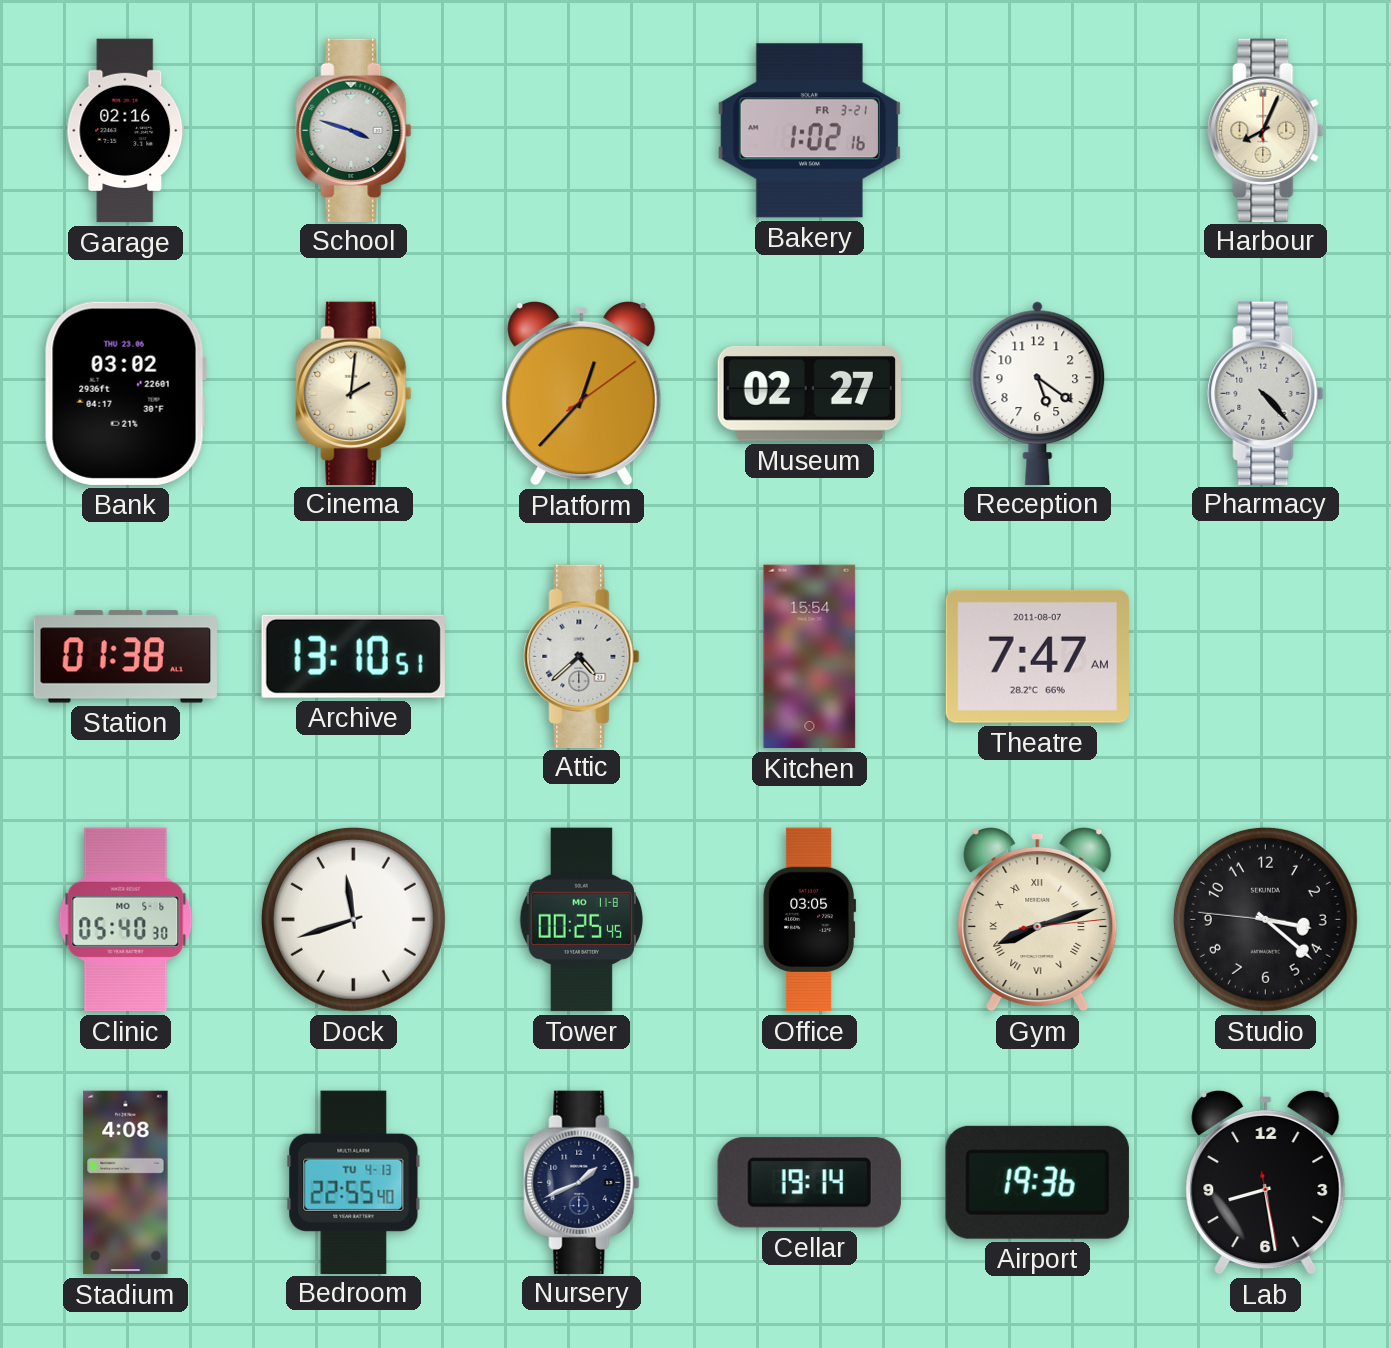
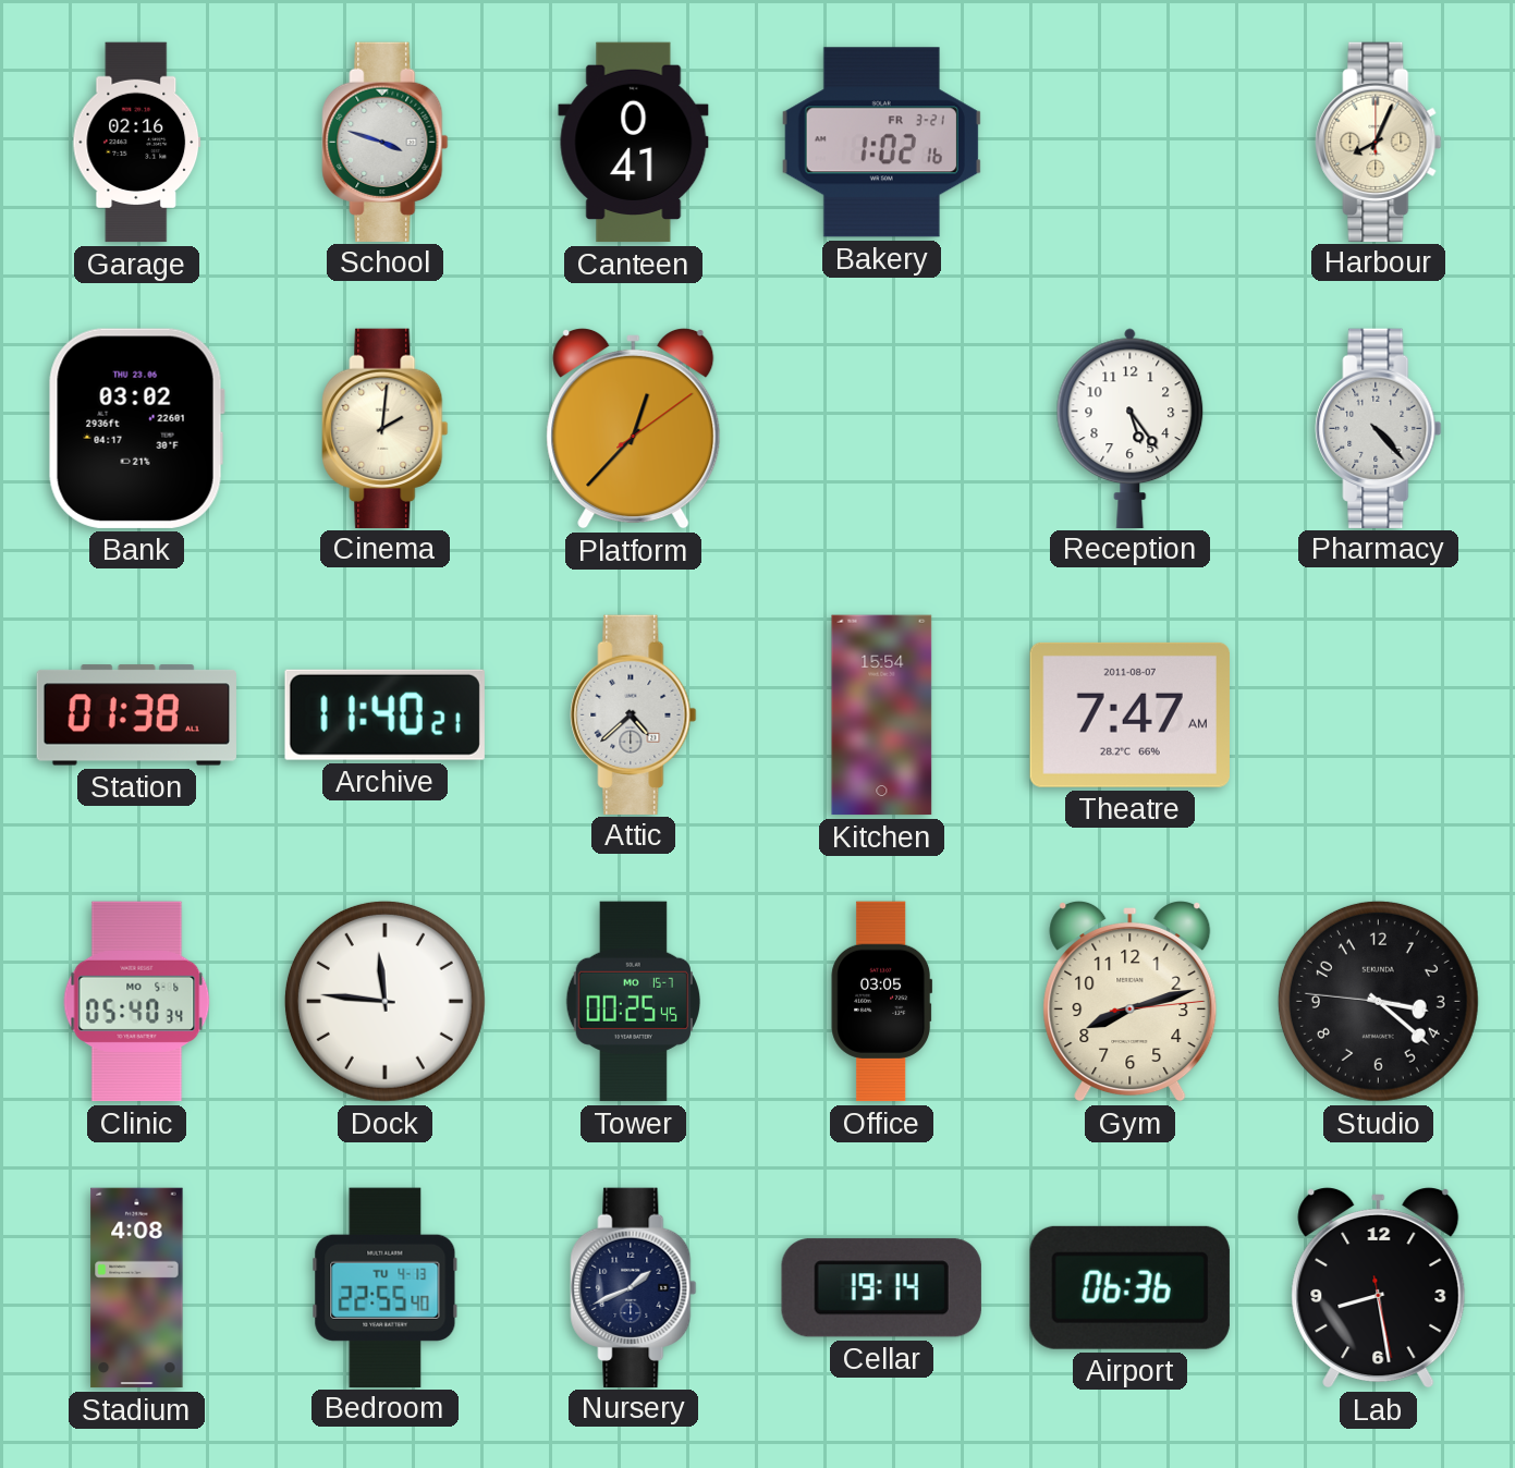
Canteen: none -> 0:41 (634, 143)
Museum: 02:27 -> none (809, 393)
Reception: 5:21 -> 5:24 (1131, 428)
Archive: 13:10 -> 11:40 (384, 714)
Clinic: 05:40:30 -> 05:40:34 (137, 1002)
Dock: 11:42 -> 11:46 (384, 1001)
Tower date: MO 11-8 -> MO 15-7 (633, 1002)
Gym numerals: Roman -> Arabic (1131, 1001)
Airport: 19:36 -> 06:36 (1129, 1287)
